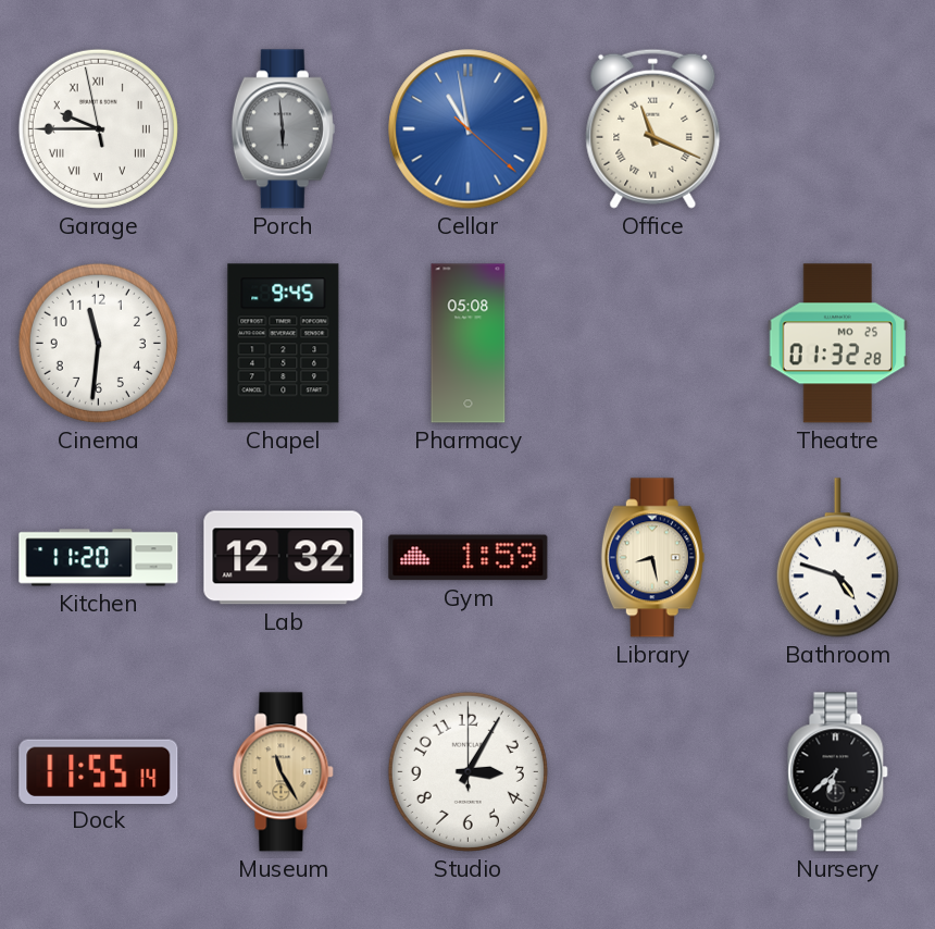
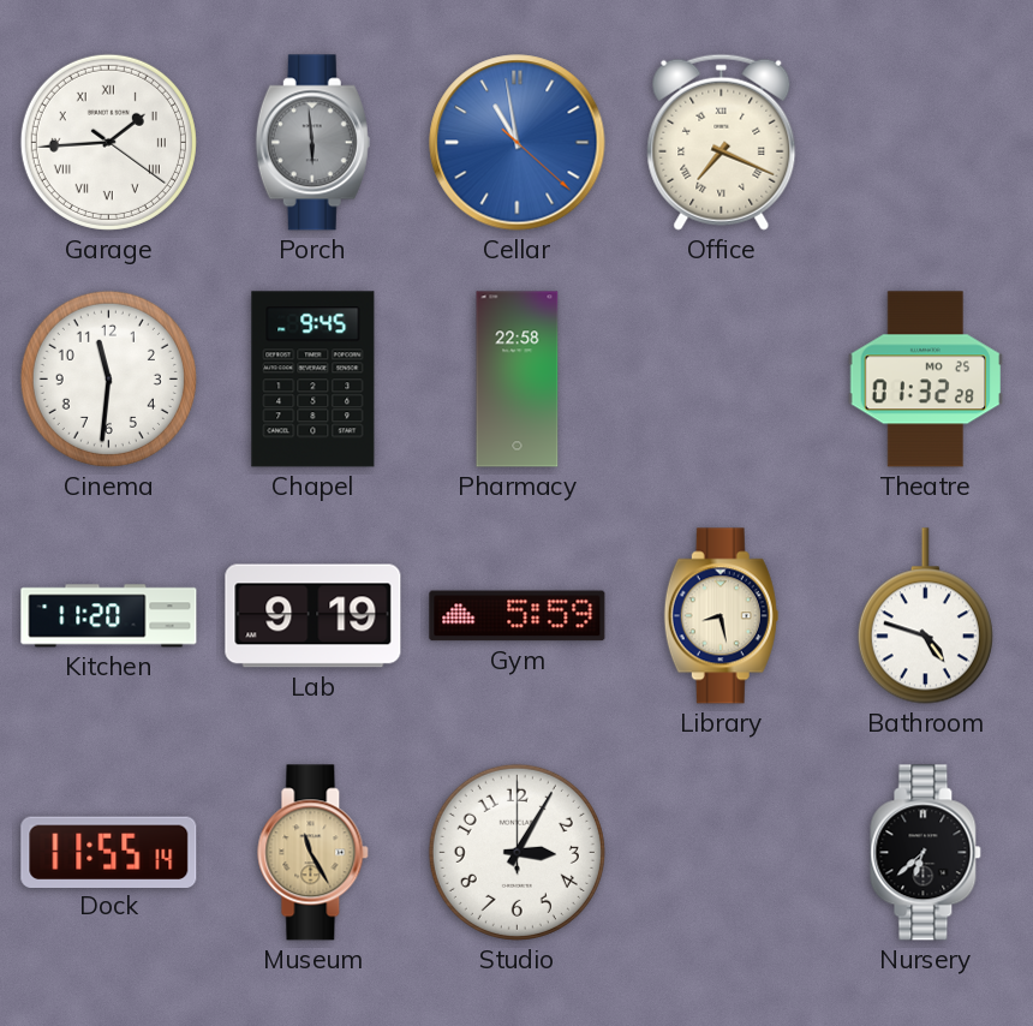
Garage: 9:44 -> 1:44 (108, 142)
Office: 11:19 -> 7:19 (722, 142)
Pharmacy: 05:08 -> 22:58 (518, 380)
Lab: 12:32 -> 9:19 (314, 616)
Gym: 1:59 -> 5:59 (518, 616)
